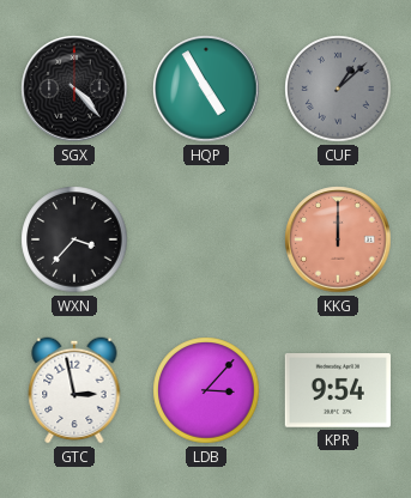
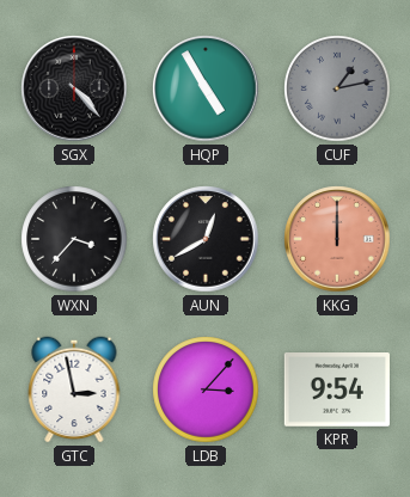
CUF: 1:08 -> 1:13 (337, 88)
AUN: none -> 12:40 (206, 239)
